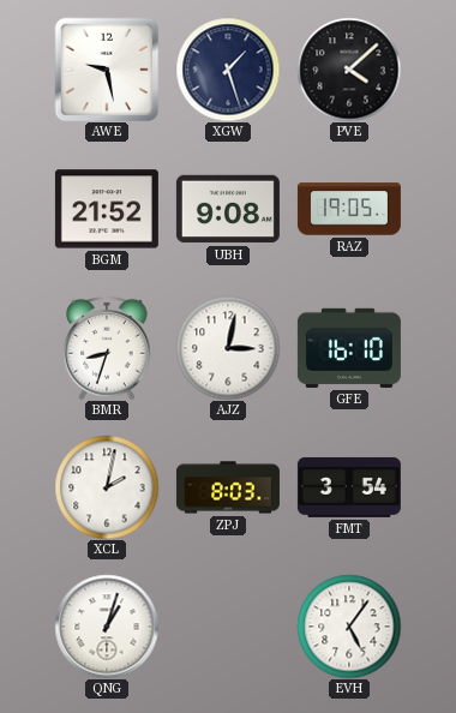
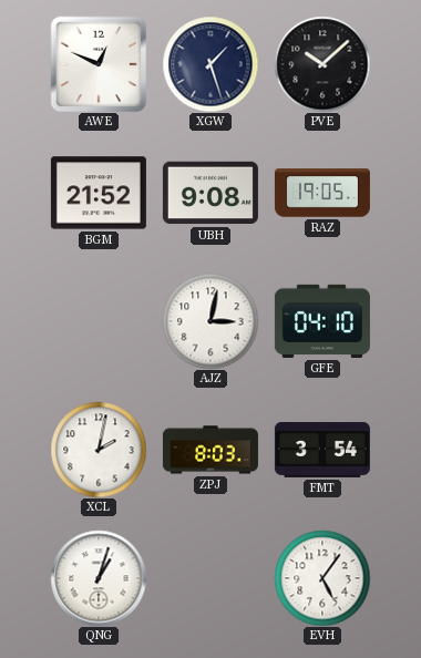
AWE: 9:28 -> 12:49 (99, 64)
PVE: 4:08 -> 10:08 (322, 64)
BMR: 8:33 -> none (107, 348)
GFE: 16:10 -> 04:10 (322, 321)
